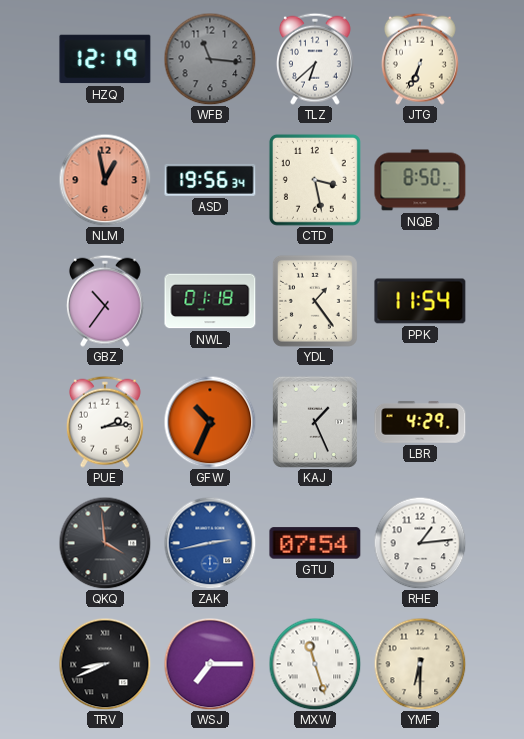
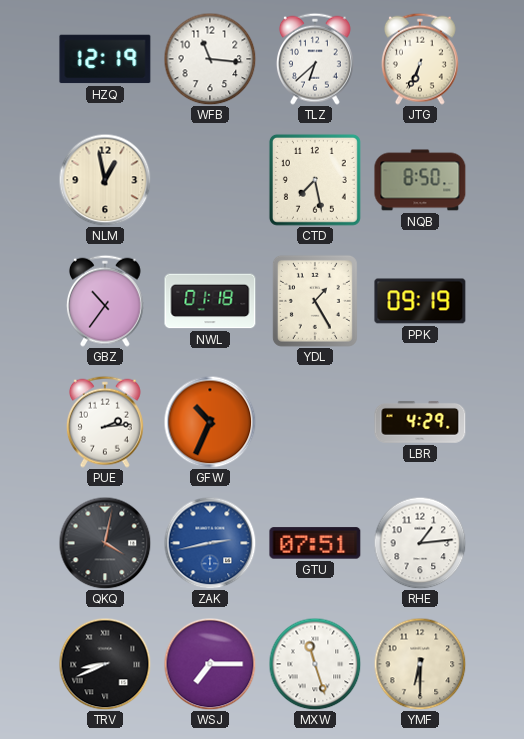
WFB dial: grey -> white (210, 59)
NLM dial: salmon -> cream (105, 180)
ASD: 19:56 -> none (210, 180)
CTD: 3:28 -> 7:28 (315, 180)
YDL: 1:24 -> 1:25 (315, 301)
PPK: 11:54 -> 09:19 (420, 301)
KAJ: 1:26 -> none (315, 422)
QKQ: 3:59 -> 4:02 (105, 543)
GTU: 07:54 -> 07:51 (315, 543)
